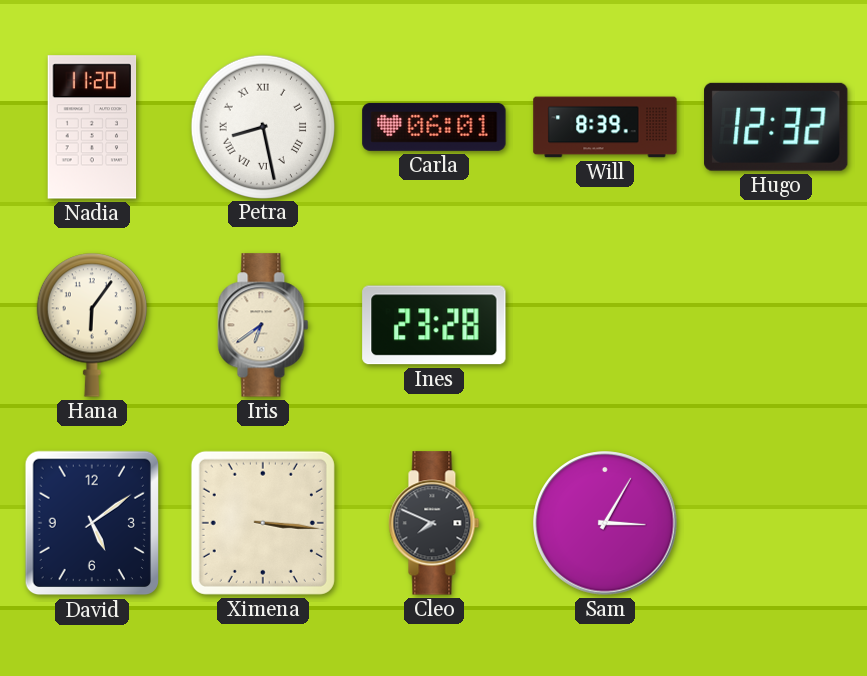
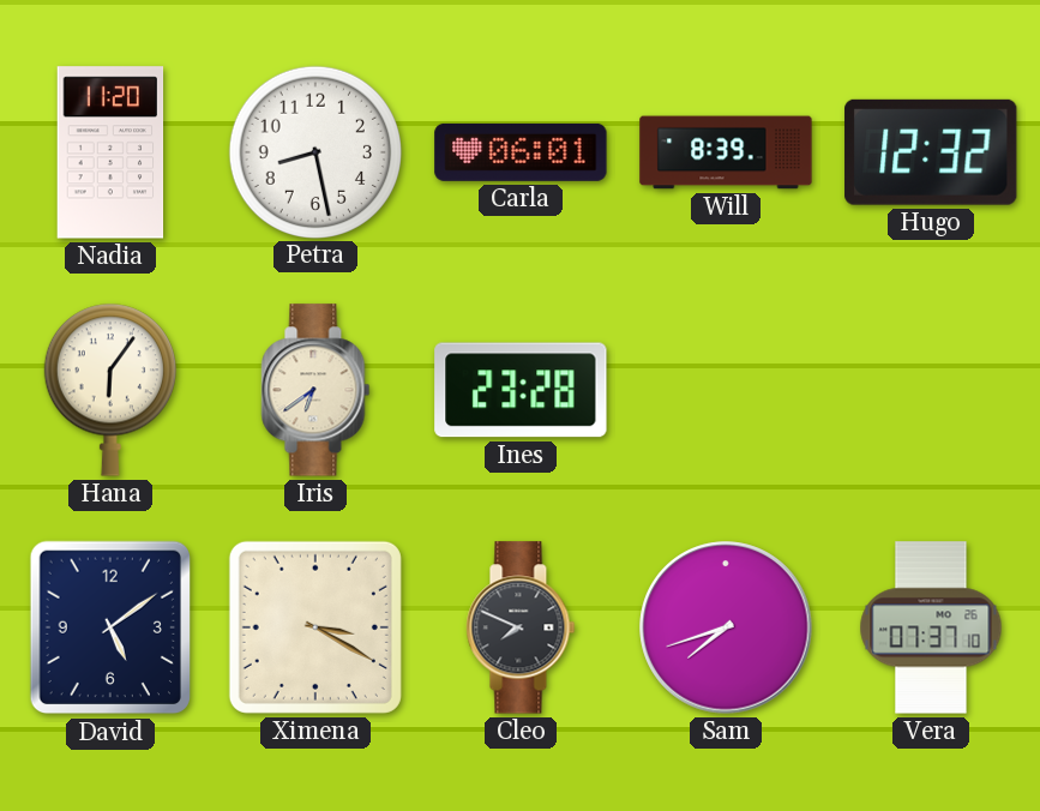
Petra numerals: Roman -> Arabic (314, 151)
Ximena: 3:16 -> 3:20 (315, 627)
Sam: 3:05 -> 7:42 (726, 627)
Vera: none -> 07:37 (931, 627)
